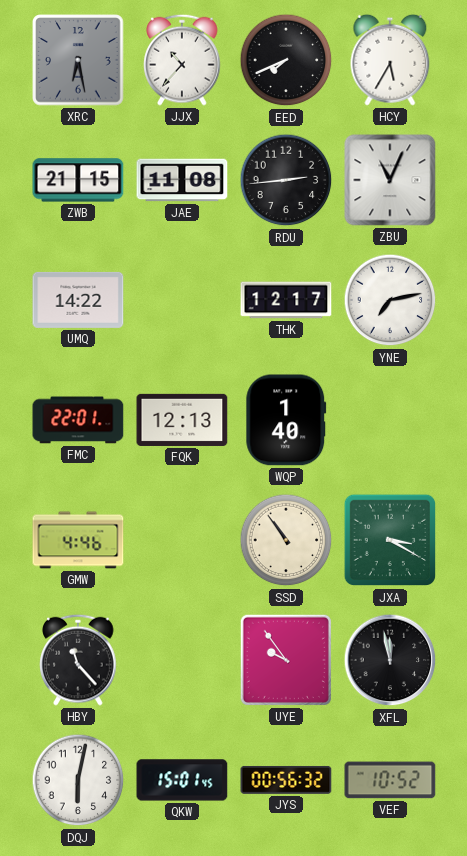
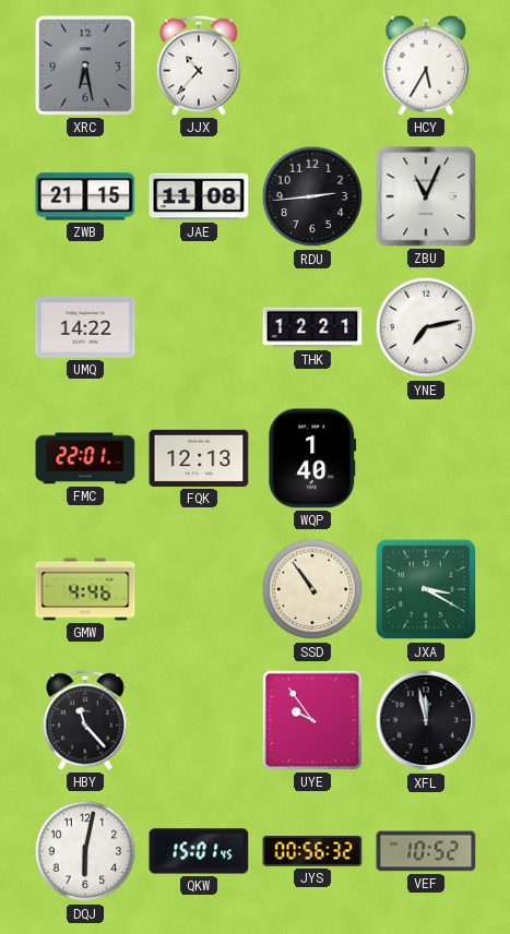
EED: 7:41 -> none (286, 60)
THK: 12:17 -> 12:21 (312, 327)
